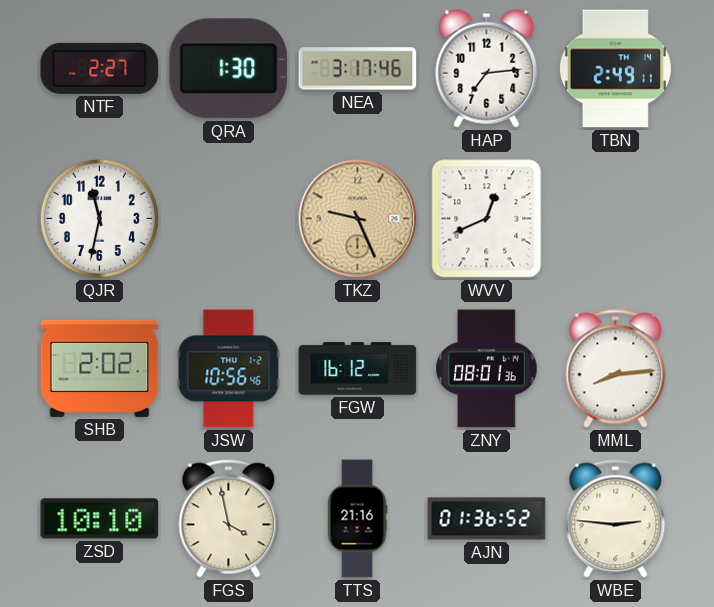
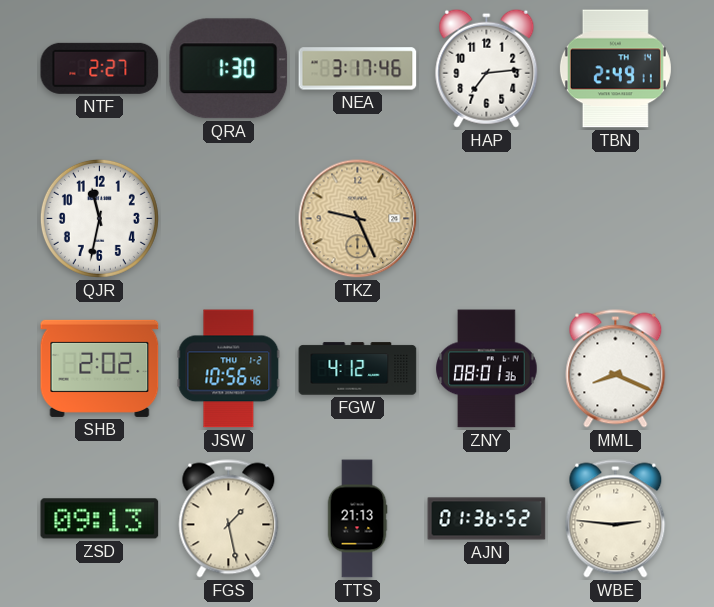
WVV: 12:41 -> none (487, 219)
FGW: 16:12 -> 4:12 (358, 369)
MML: 8:14 -> 8:19 (616, 369)
ZSD: 10:10 -> 09:13 (100, 519)
FGS: 3:58 -> 1:28 (229, 519)
TTS: 21:16 -> 21:13 (357, 519)
